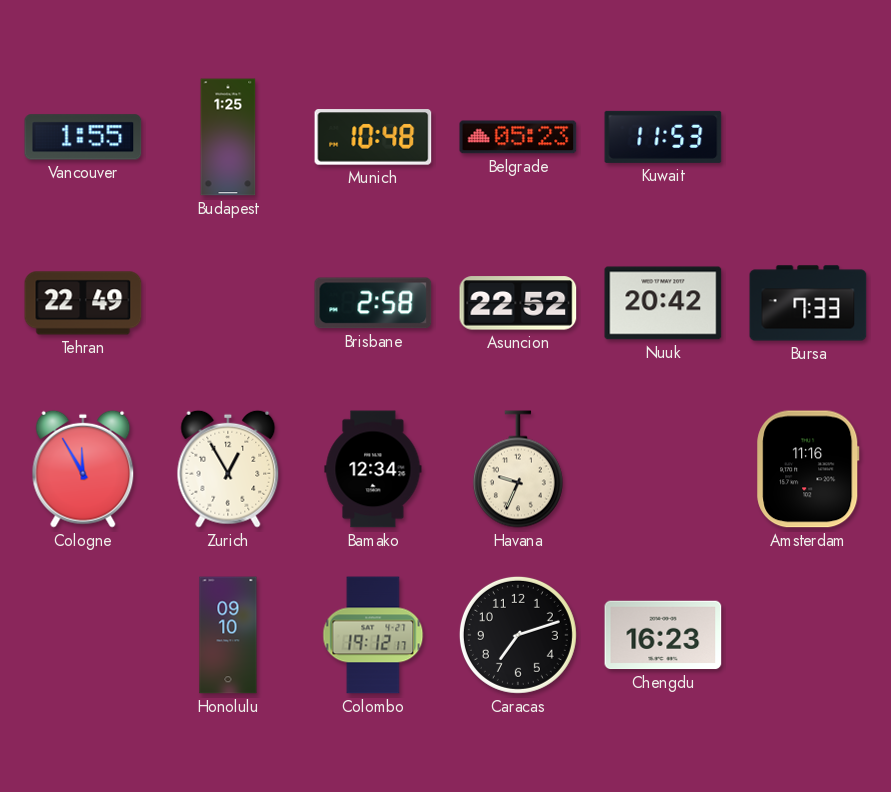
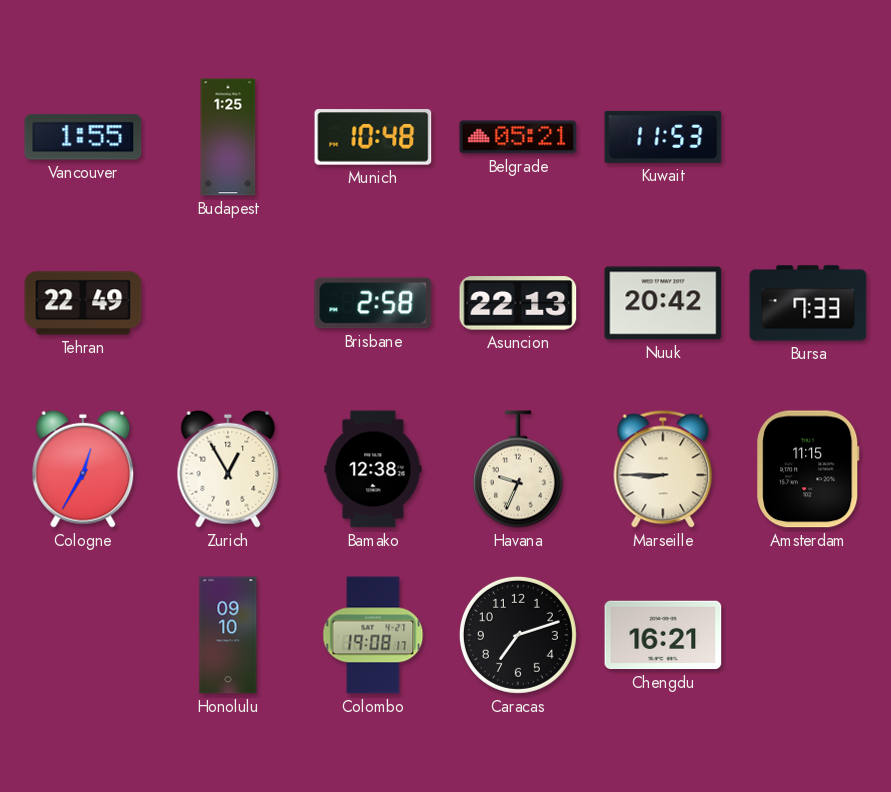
Belgrade: 05:23 -> 05:21 (518, 137)
Asuncion: 22:52 -> 22:13 (518, 303)
Cologne: 11:55 -> 12:35 (83, 469)
Bamako: 12:34 -> 12:38 (373, 469)
Marseille: none -> 8:45 (663, 469)
Amsterdam: 11:16 -> 11:15 (808, 469)
Colombo: 19:12 -> 19:08 (373, 635)
Chengdu: 16:23 -> 16:21 (663, 635)
